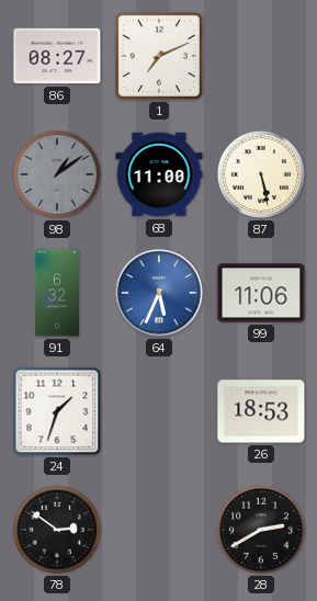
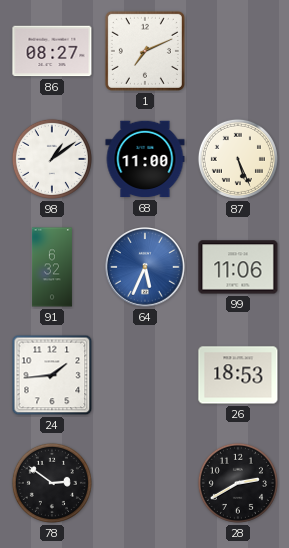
98 dial: grey -> white (52, 159)
87: 5:28 -> 5:26 (238, 159)
24: 1:33 -> 1:44 (52, 375)
